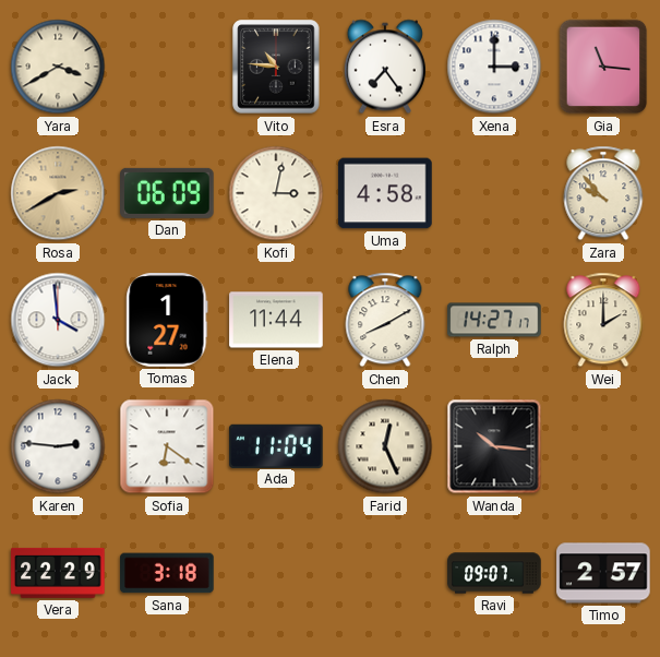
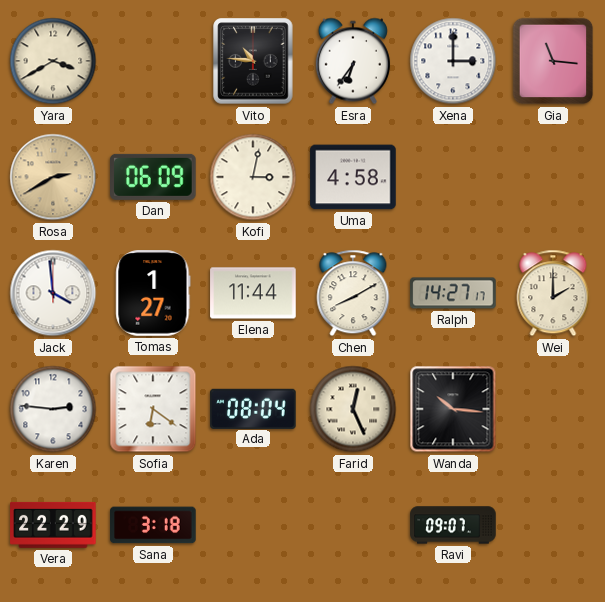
Esra: 7:24 -> 6:36 (353, 61)
Zara: 9:53 -> none (603, 193)
Ada: 11:04 -> 08:04 (253, 408)
Timo: 2:57 -> none (603, 573)
